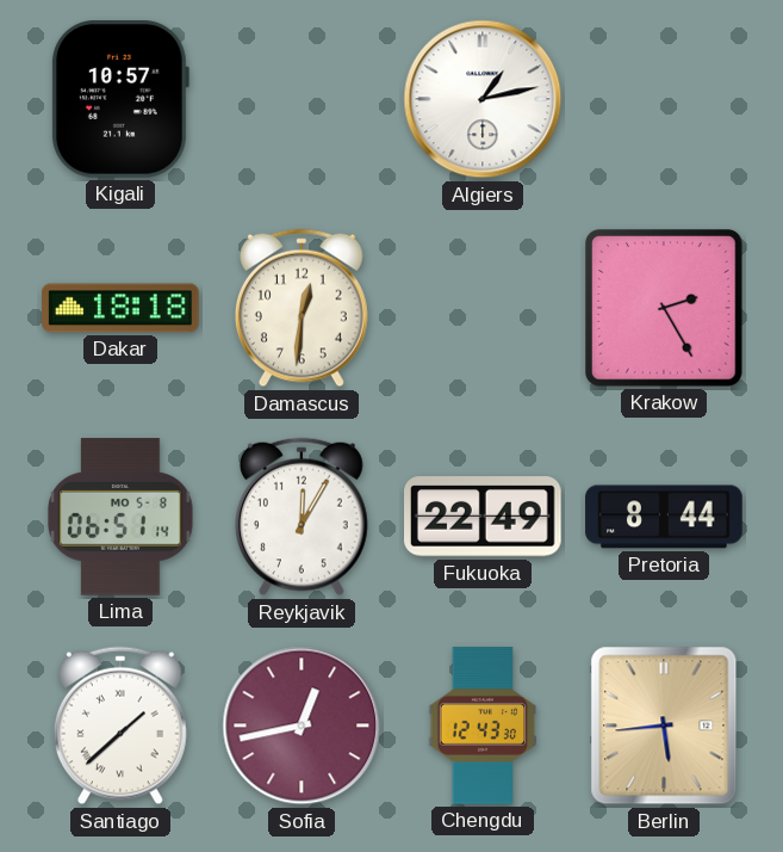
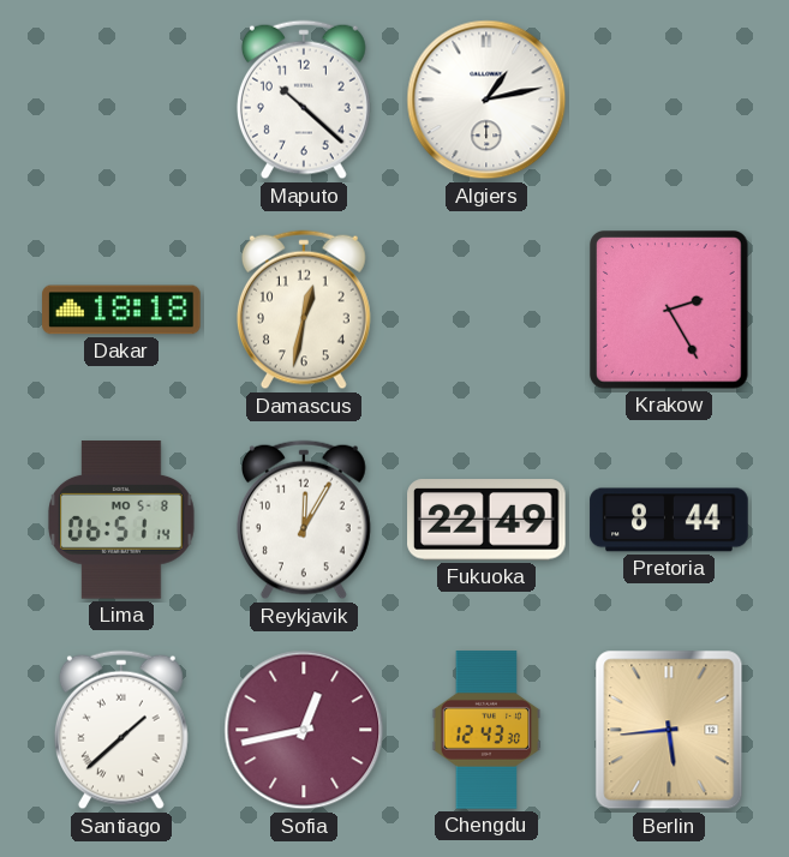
Kigali: 10:57 -> none (119, 100)
Maputo: none -> 10:22 (304, 100)
Damascus: 12:31 -> 12:32 (304, 310)
